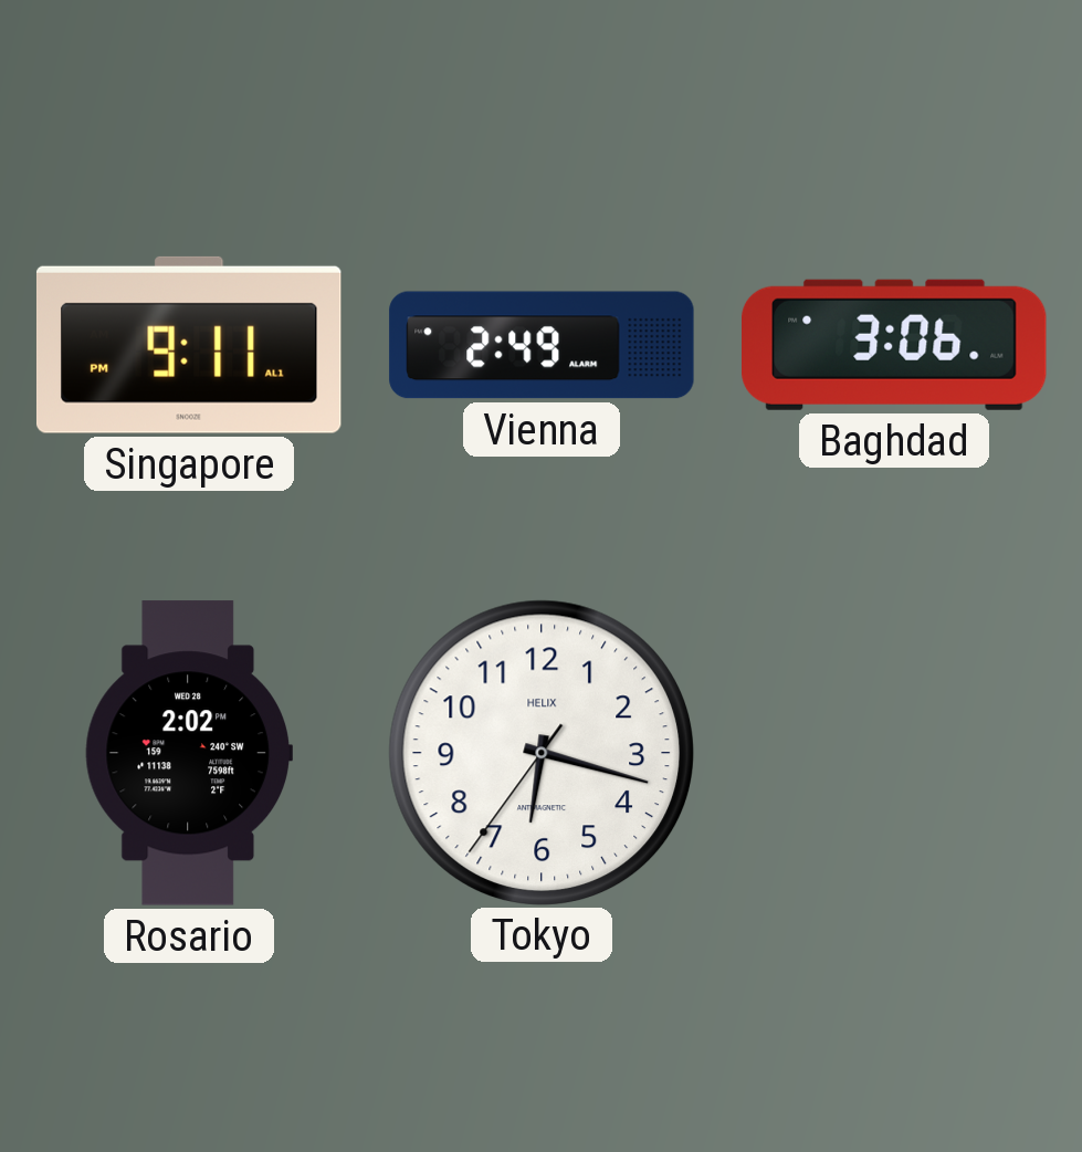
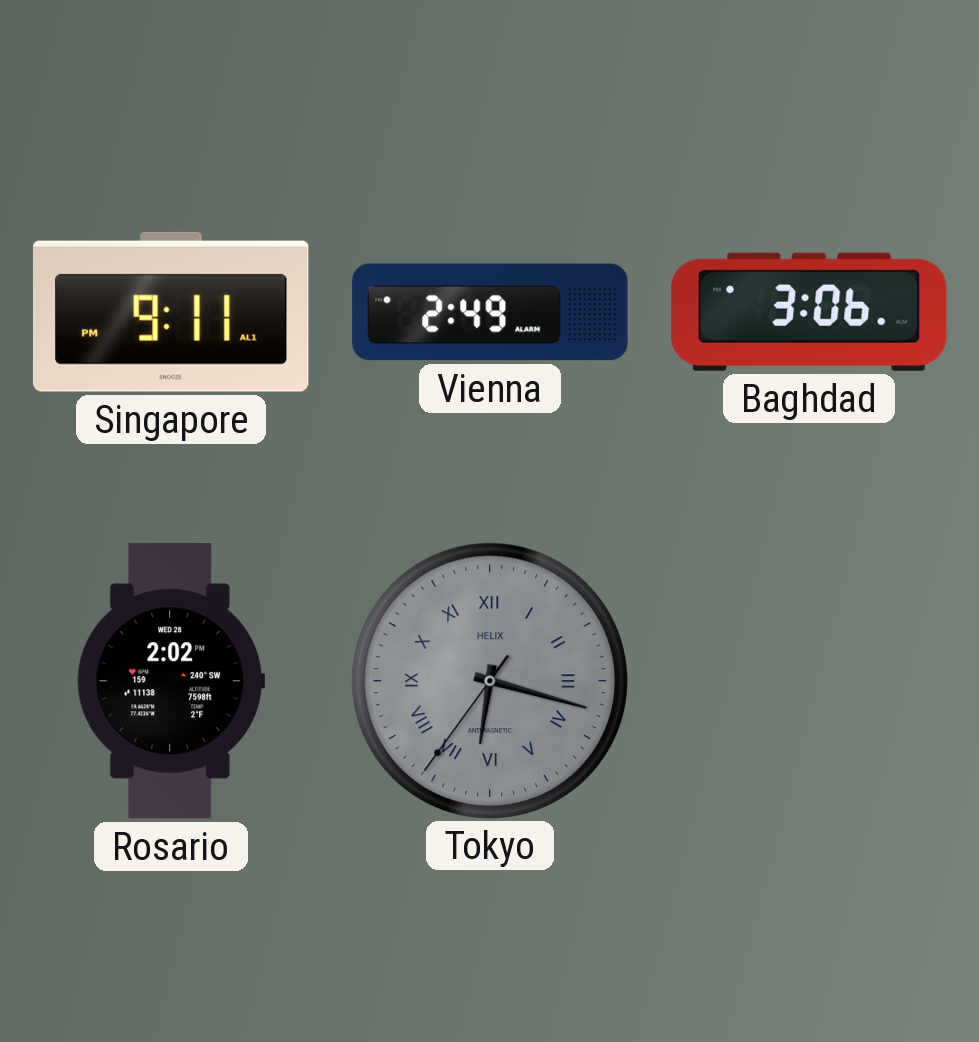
Tokyo dial: white -> grey (489, 680)
Tokyo numerals: Arabic -> Roman (489, 680)
